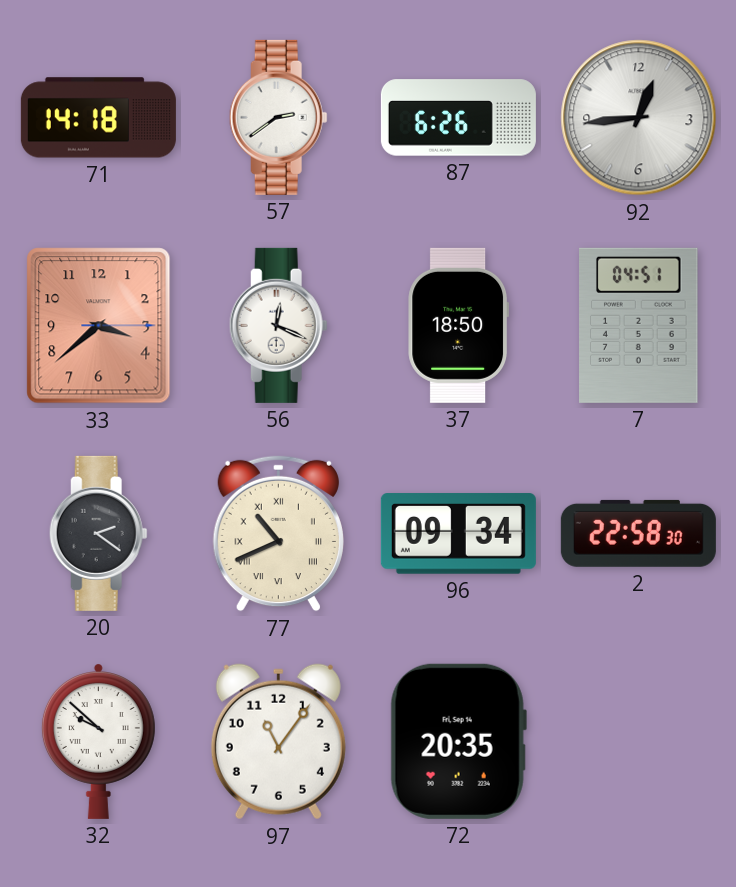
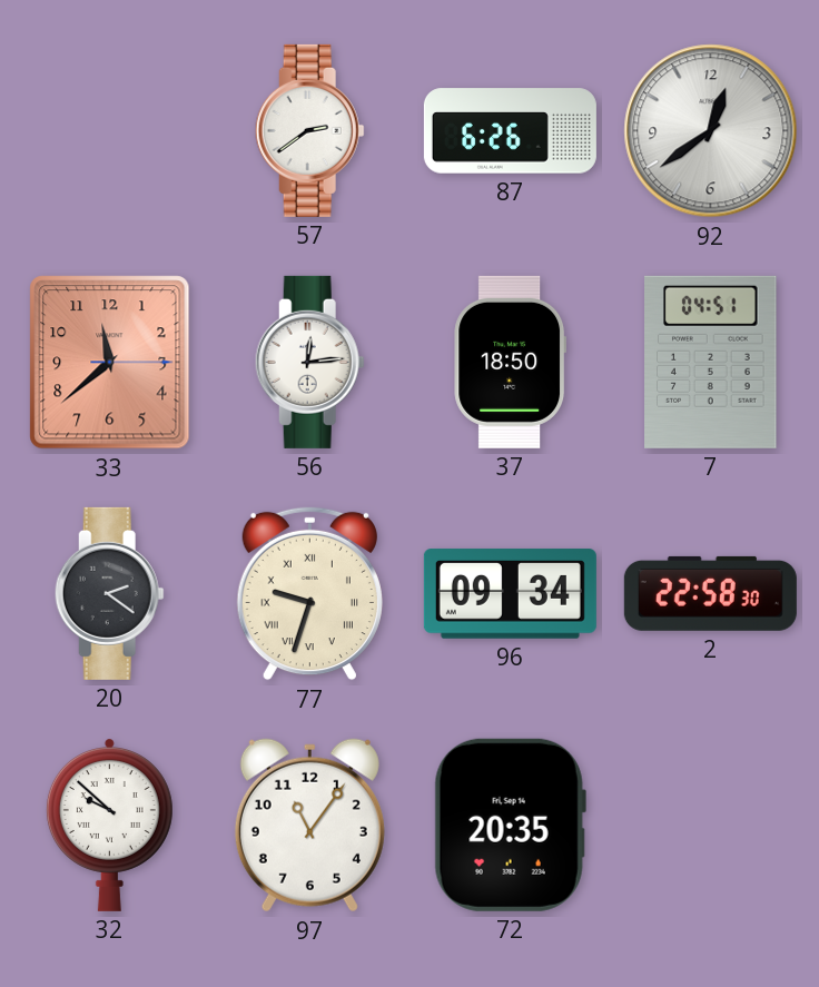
71: 14:18 -> none (98, 118)
92: 12:44 -> 12:39 (711, 131)
33: 3:38 -> 11:38 (110, 363)
56: 12:19 -> 12:14 (309, 362)
77: 10:41 -> 9:33 (309, 594)
